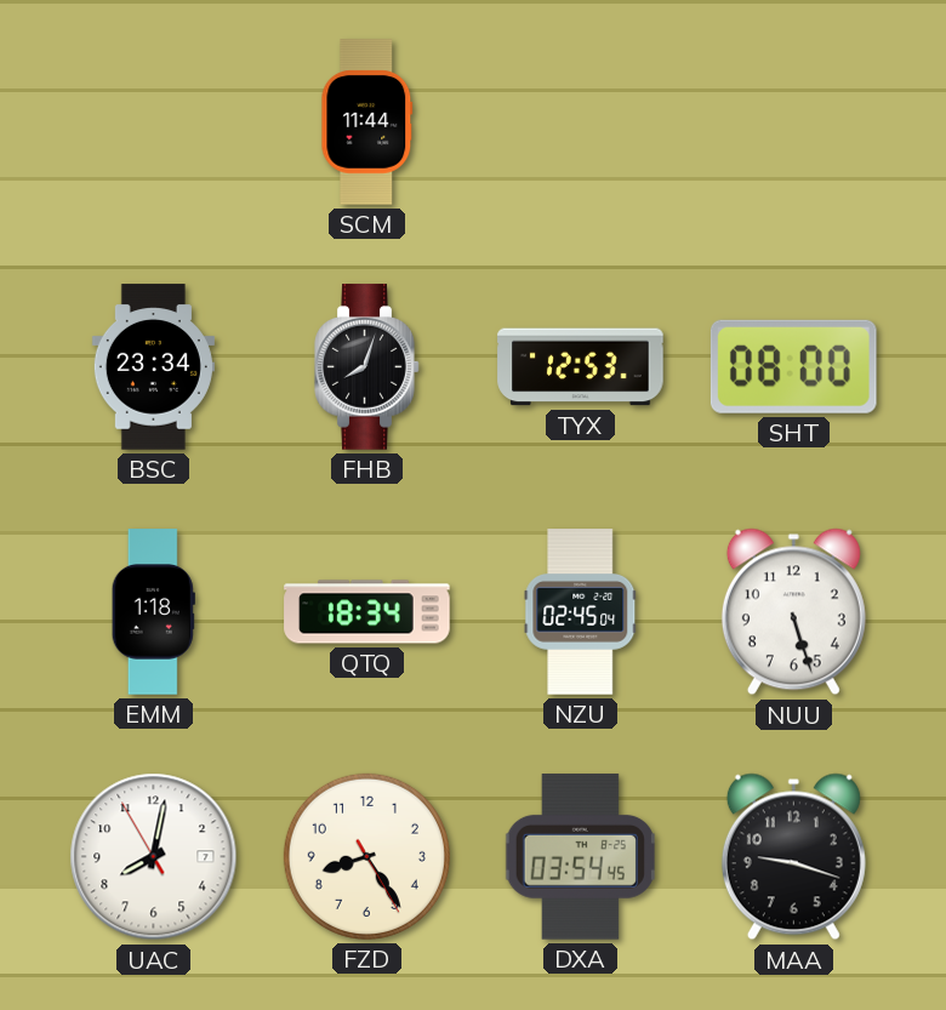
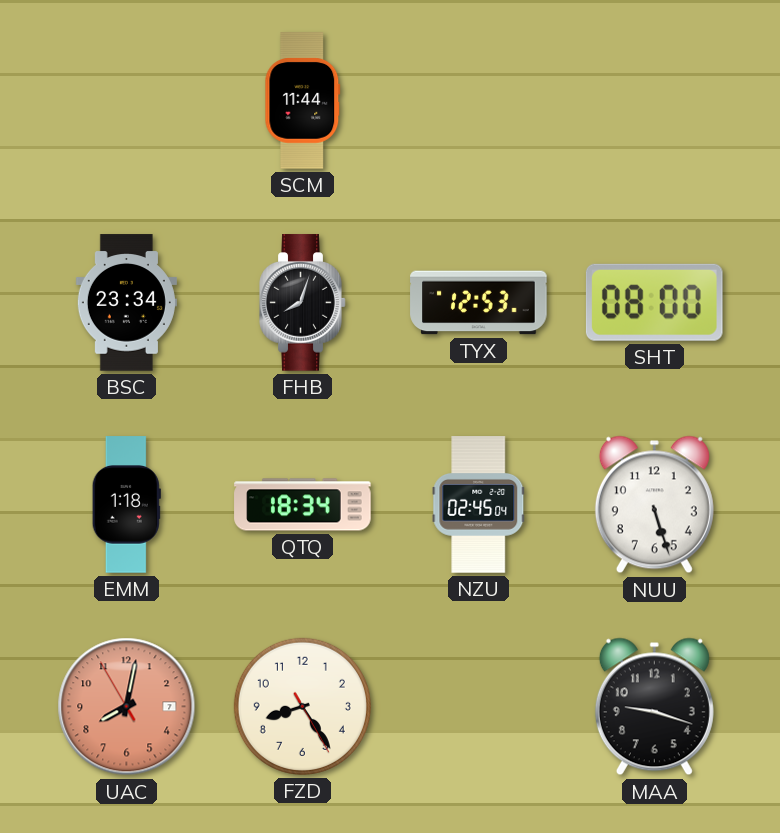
UAC dial: white -> salmon (127, 707)
DXA: 03:54 -> none (580, 857)
